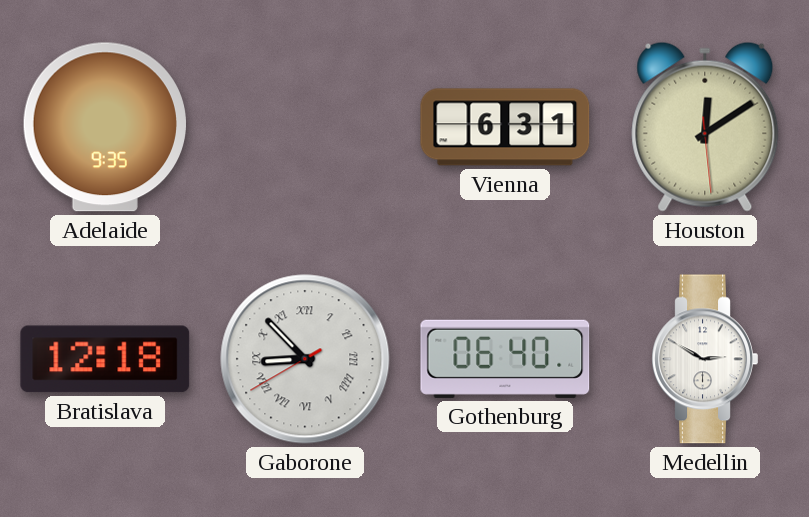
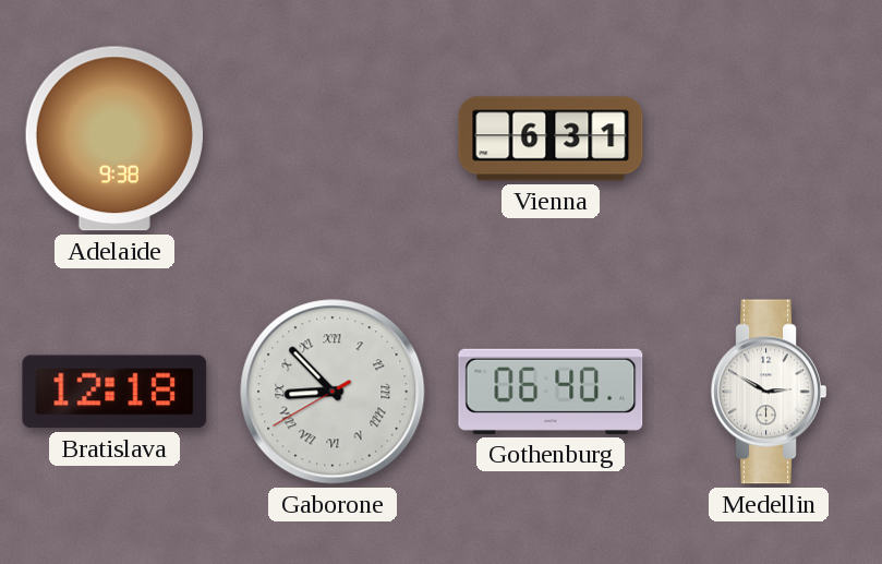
Adelaide: 9:35 -> 9:38 (114, 139)
Houston: 12:09 -> none (705, 127)
